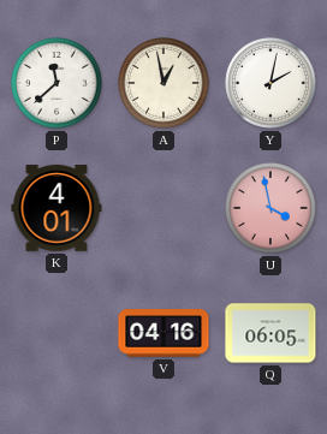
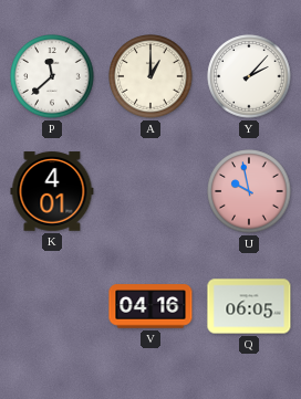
A: 12:58 -> 1:00 (150, 76)
Y: 2:02 -> 2:07 (249, 76)
U: 3:58 -> 9:58 (249, 191)
